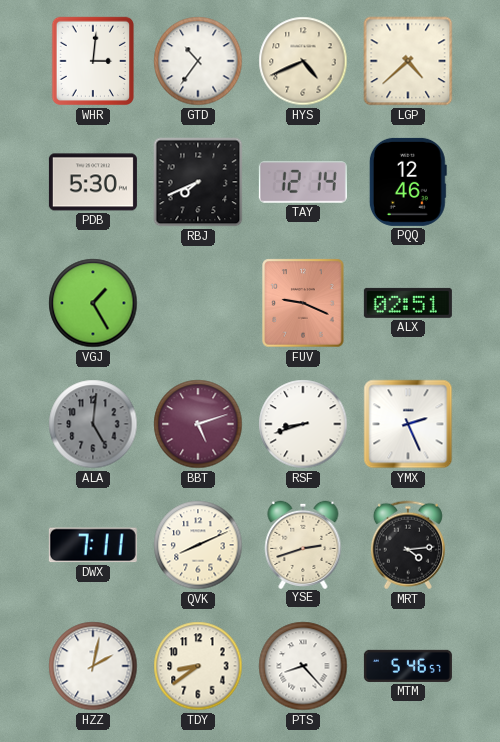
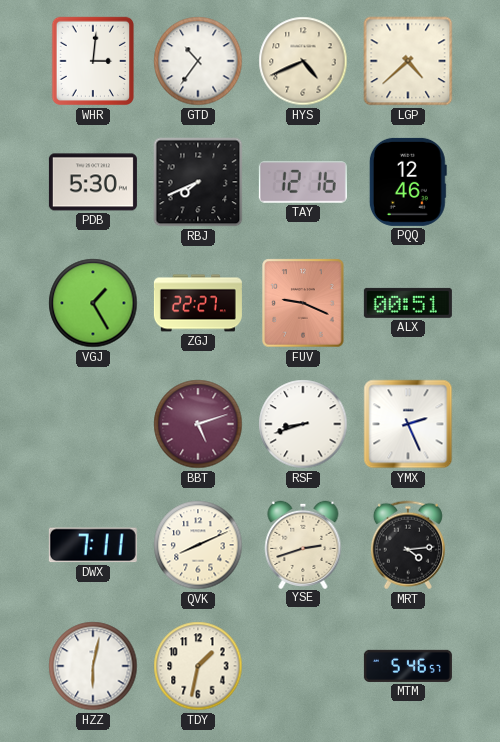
TAY: 12:14 -> 12:16 (303, 182)
ZGJ: none -> 22:27 (198, 303)
ALX: 02:51 -> 00:51 (408, 303)
ALA: 5:01 -> none (93, 424)
HZZ: 2:02 -> 6:02 (93, 666)
TDY: 8:39 -> 1:32 (198, 666)
PTS: 8:23 -> none (303, 666)
